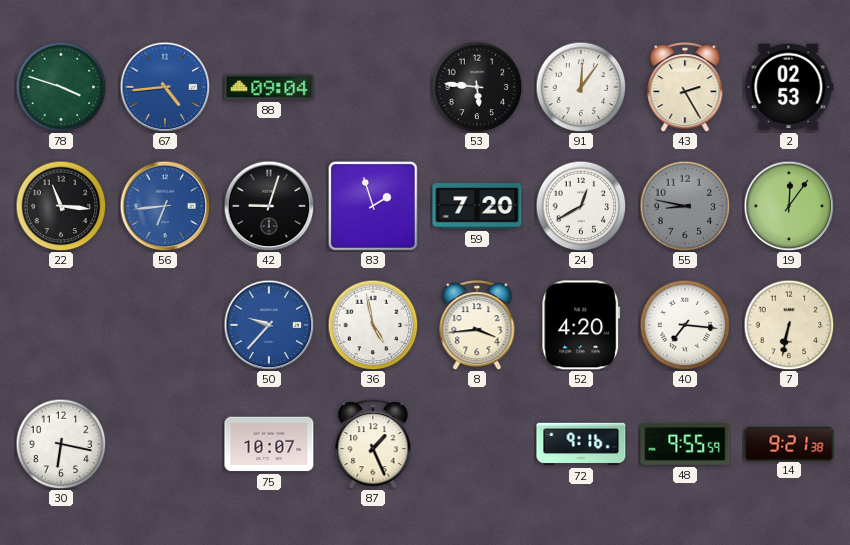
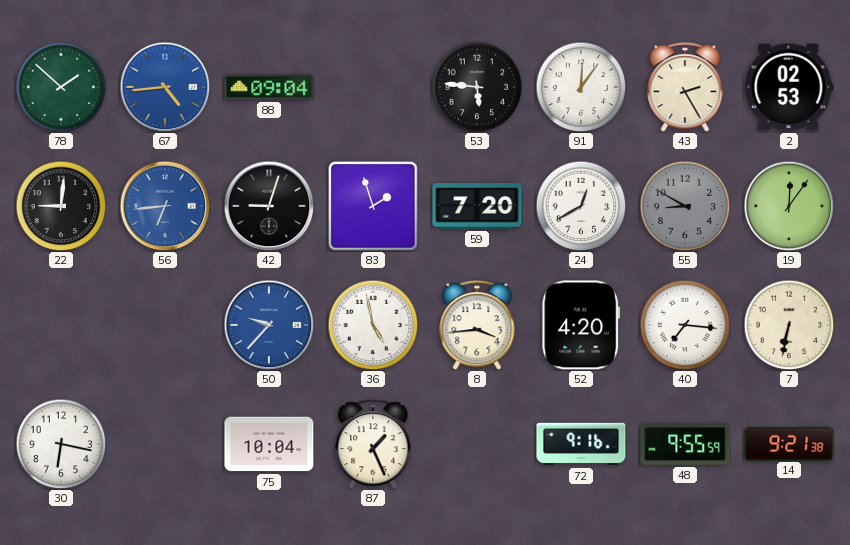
78: 3:48 -> 1:52 (61, 87)
22: 11:16 -> 9:01 (61, 206)
55: 8:47 -> 8:50 (685, 206)
75: 10:07 -> 10:04 (269, 444)
